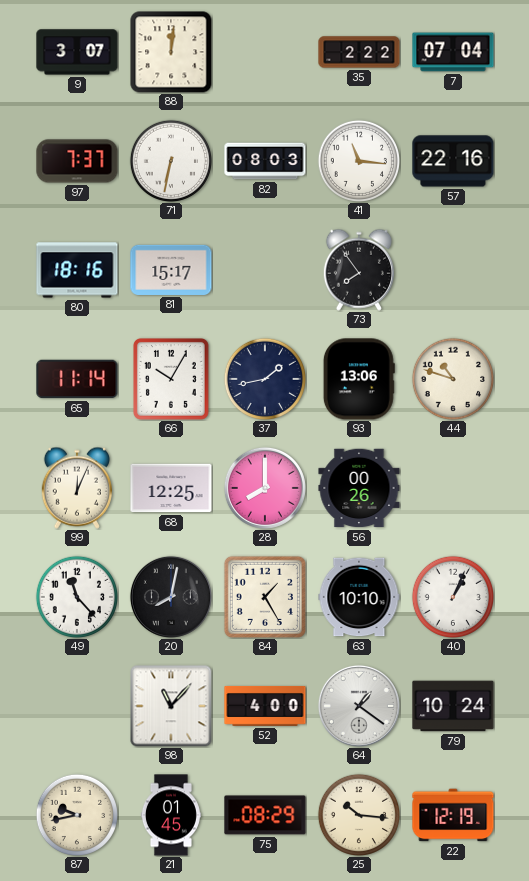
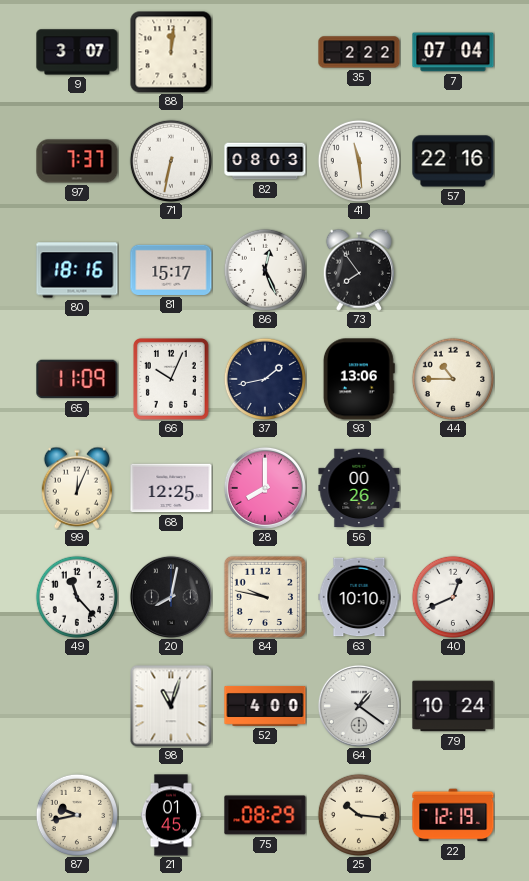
41: 11:16 -> 11:29 (358, 160)
86: none -> 12:26 (264, 269)
65: 11:14 -> 11:09 (77, 379)
66: 10:05 -> 10:04 (171, 379)
44: 10:48 -> 10:45 (452, 378)
84: 1:25 -> 9:47 (265, 597)
40: 1:04 -> 12:41 (452, 596)
98: 11:07 -> 11:03 (171, 706)
